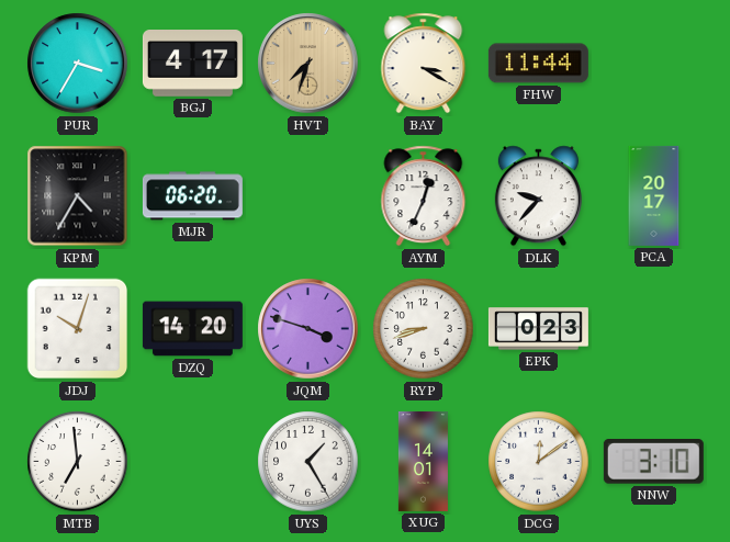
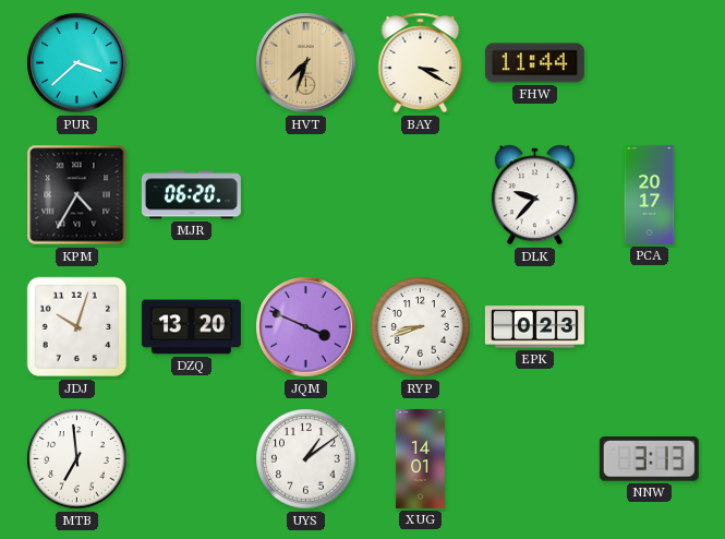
PUR: 3:35 -> 3:38 (77, 63)
BGJ: 4:17 -> none (192, 64)
AYM: 12:34 -> none (424, 196)
DZQ: 14:20 -> 13:20 (191, 327)
JQM: 3:48 -> 3:49 (306, 327)
UYS: 1:25 -> 1:09 (306, 459)
DCG: 12:09 -> none (539, 462)
NNW: 3:10 -> 3:13 (649, 459)
